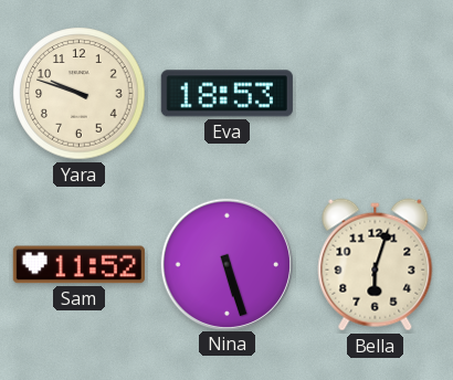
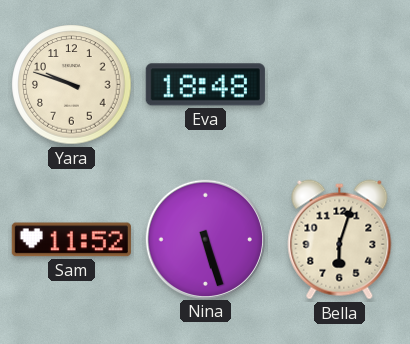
Eva: 18:53 -> 18:48 (205, 85)
